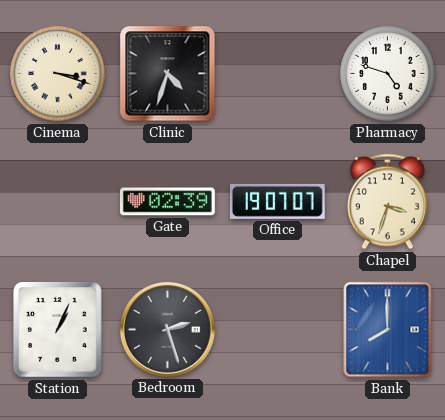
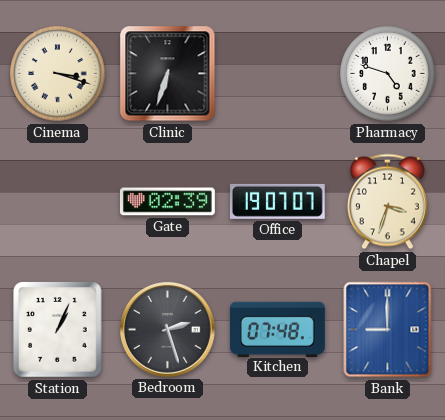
Clinic: 4:33 -> 6:33 (168, 74)
Kitchen: none -> 07:48 (277, 329)
Bank: 8:00 -> 9:00 (388, 330)
